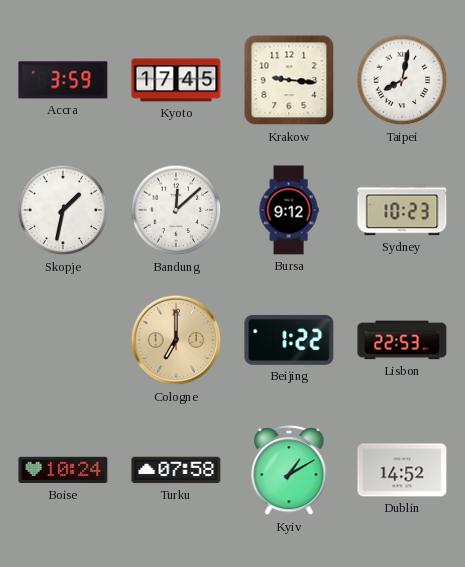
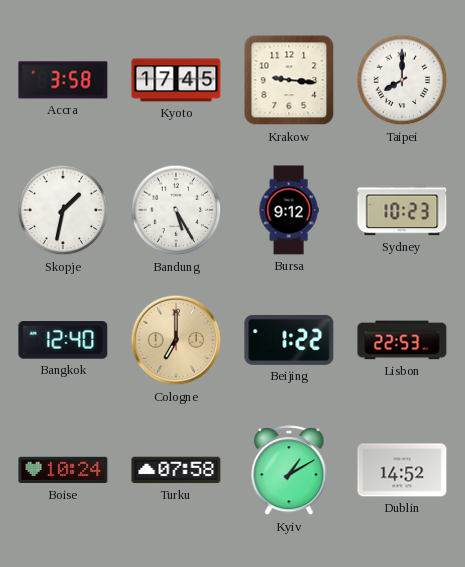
Accra: 3:59 -> 3:58 (63, 80)
Taipei: 8:02 -> 8:00 (402, 80)
Bandung: 12:08 -> 5:25 (176, 210)
Bangkok: none -> 12:40 (63, 340)
